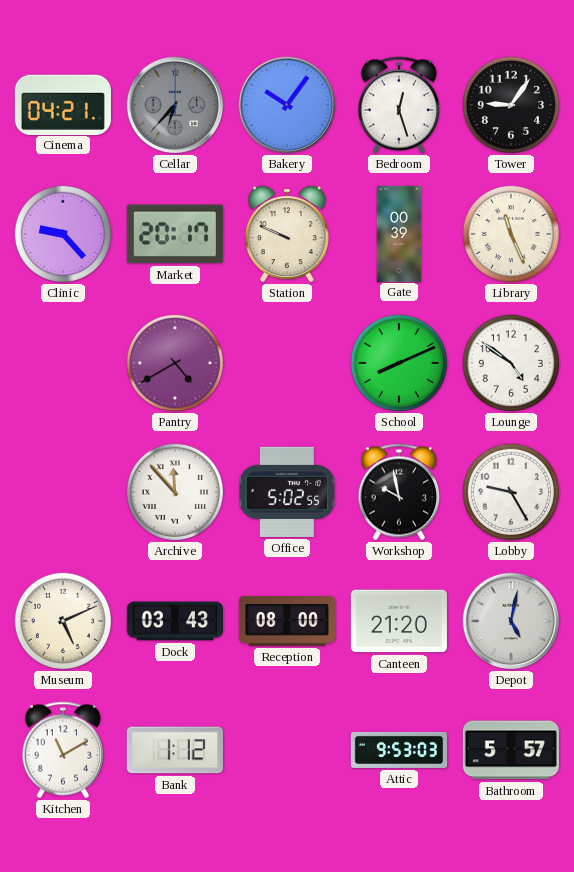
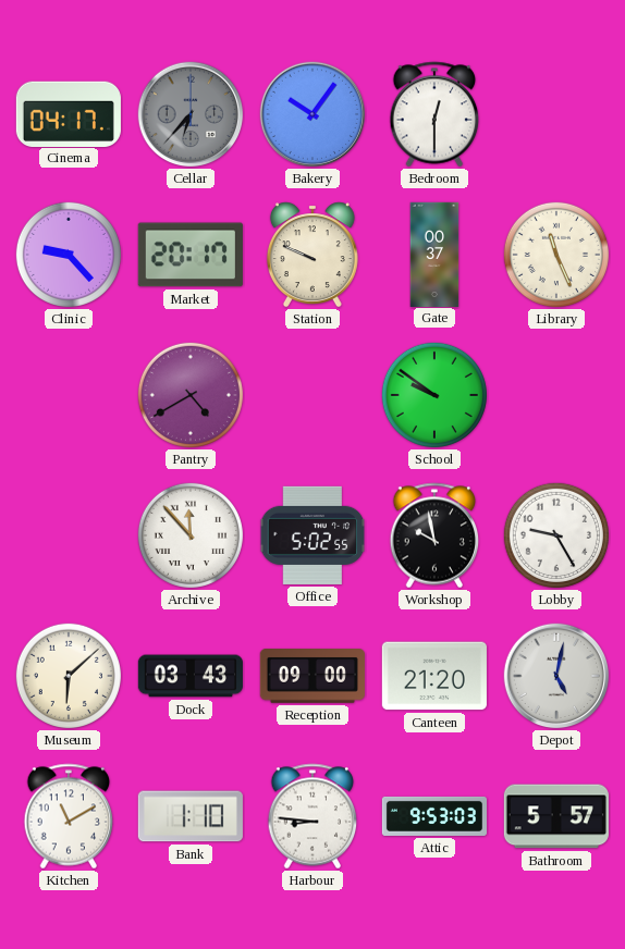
Cinema: 04:21 -> 04:17 (69, 113)
Bedroom: 12:27 -> 12:30 (434, 114)
Tower: 9:06 -> none (511, 105)
Gate: 00:39 -> 00:37 (434, 254)
School: 8:11 -> 9:51 (434, 395)
Lounge: 4:51 -> none (511, 363)
Museum: 5:11 -> 6:08 (69, 676)
Reception: 08:00 -> 09:00 (312, 677)
Bank: 1:12 -> 1:10 (191, 816)
Harbour: none -> 8:46 (312, 816)
